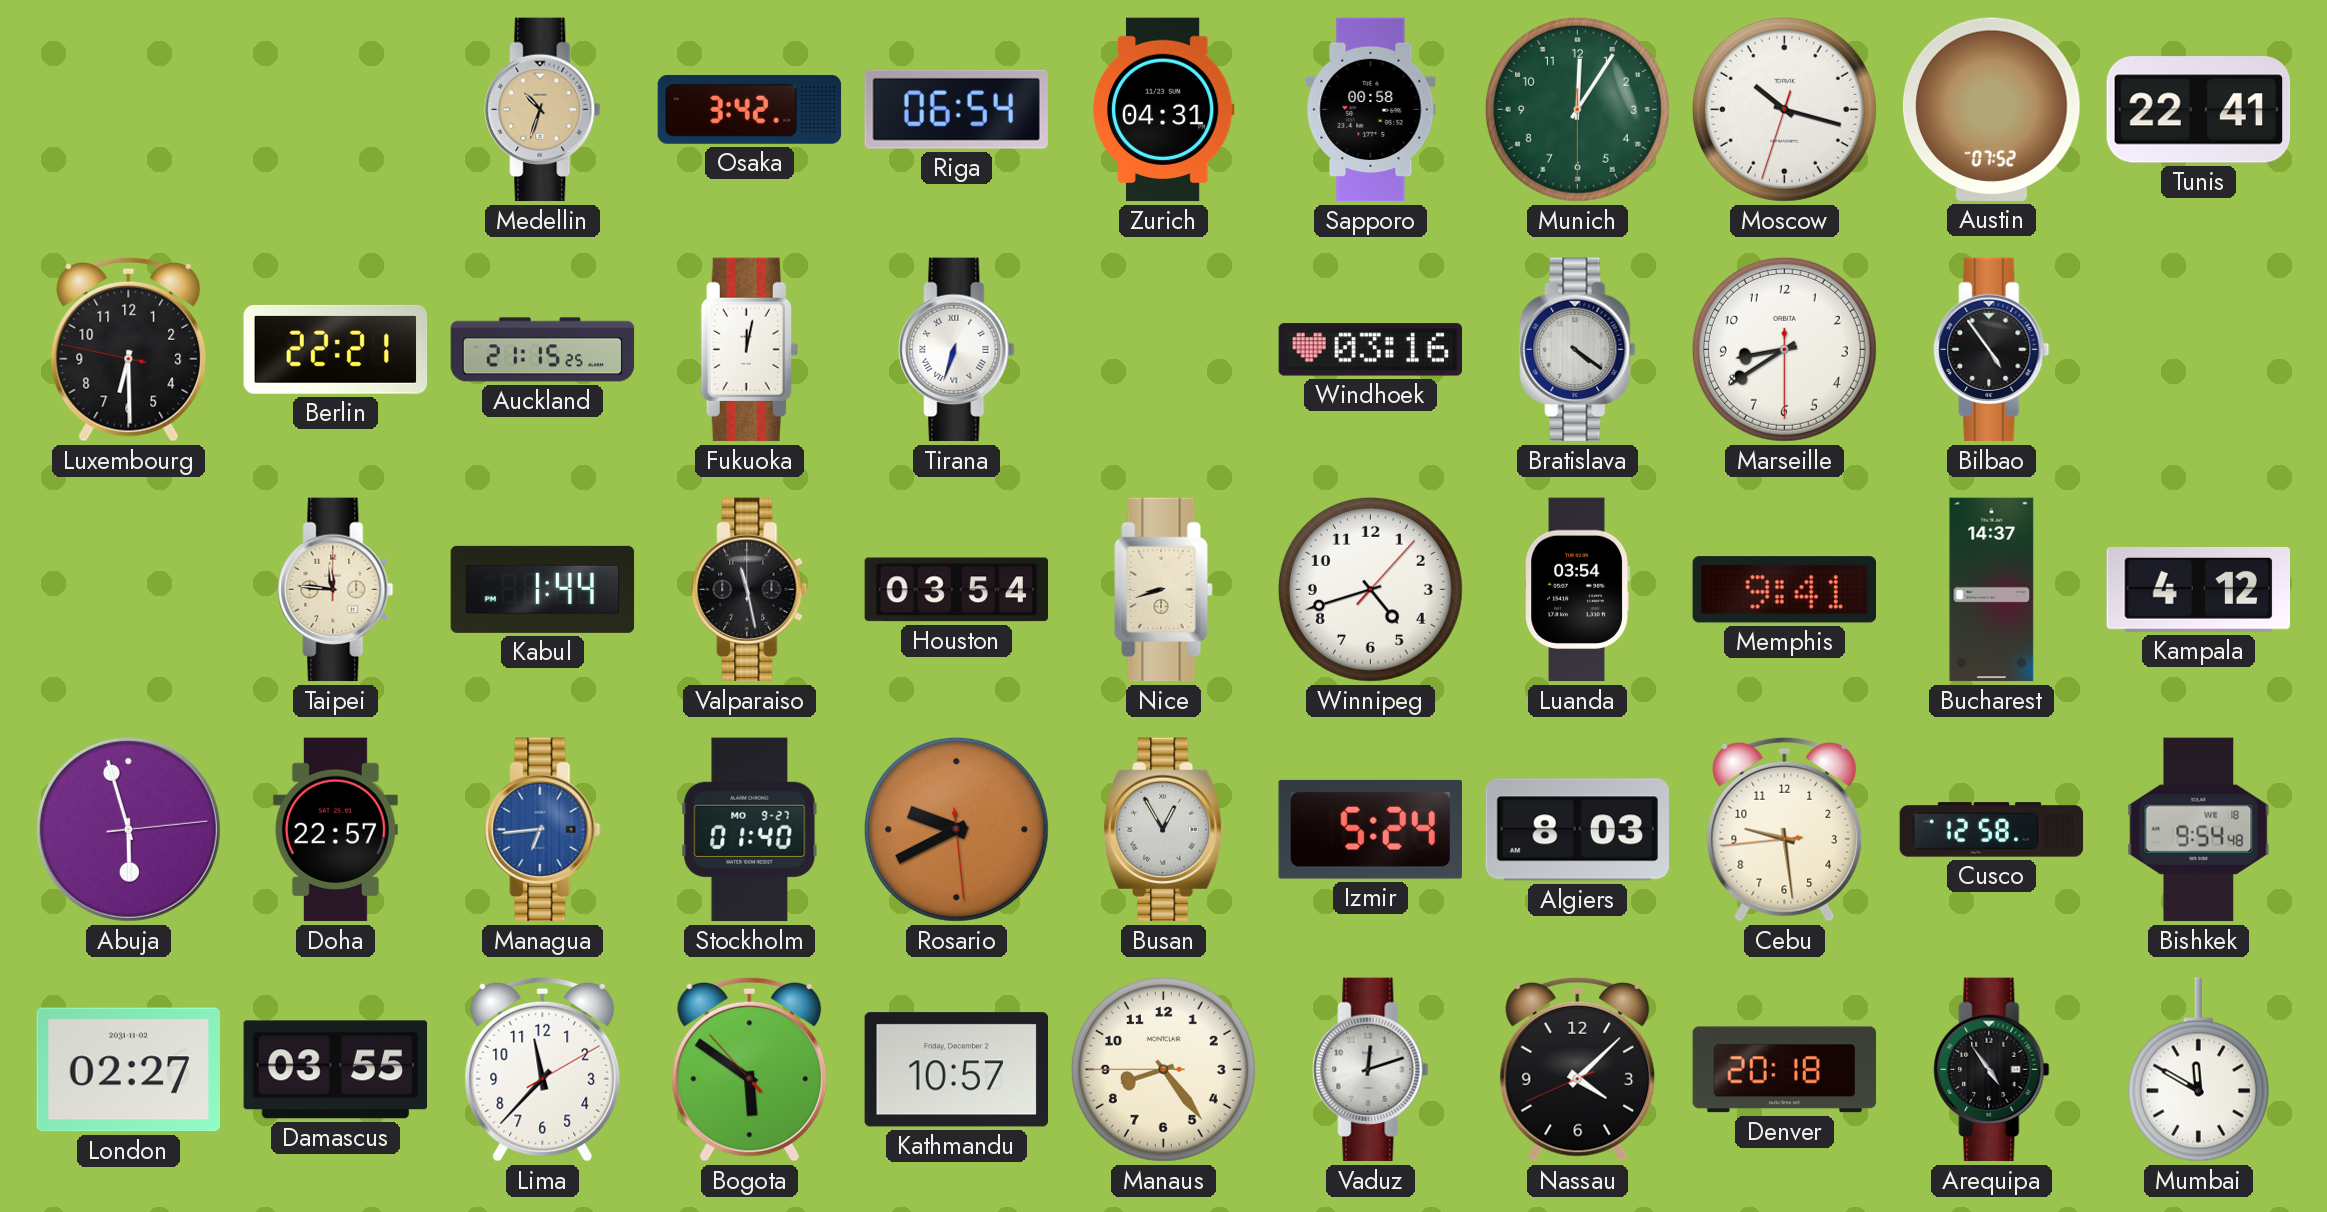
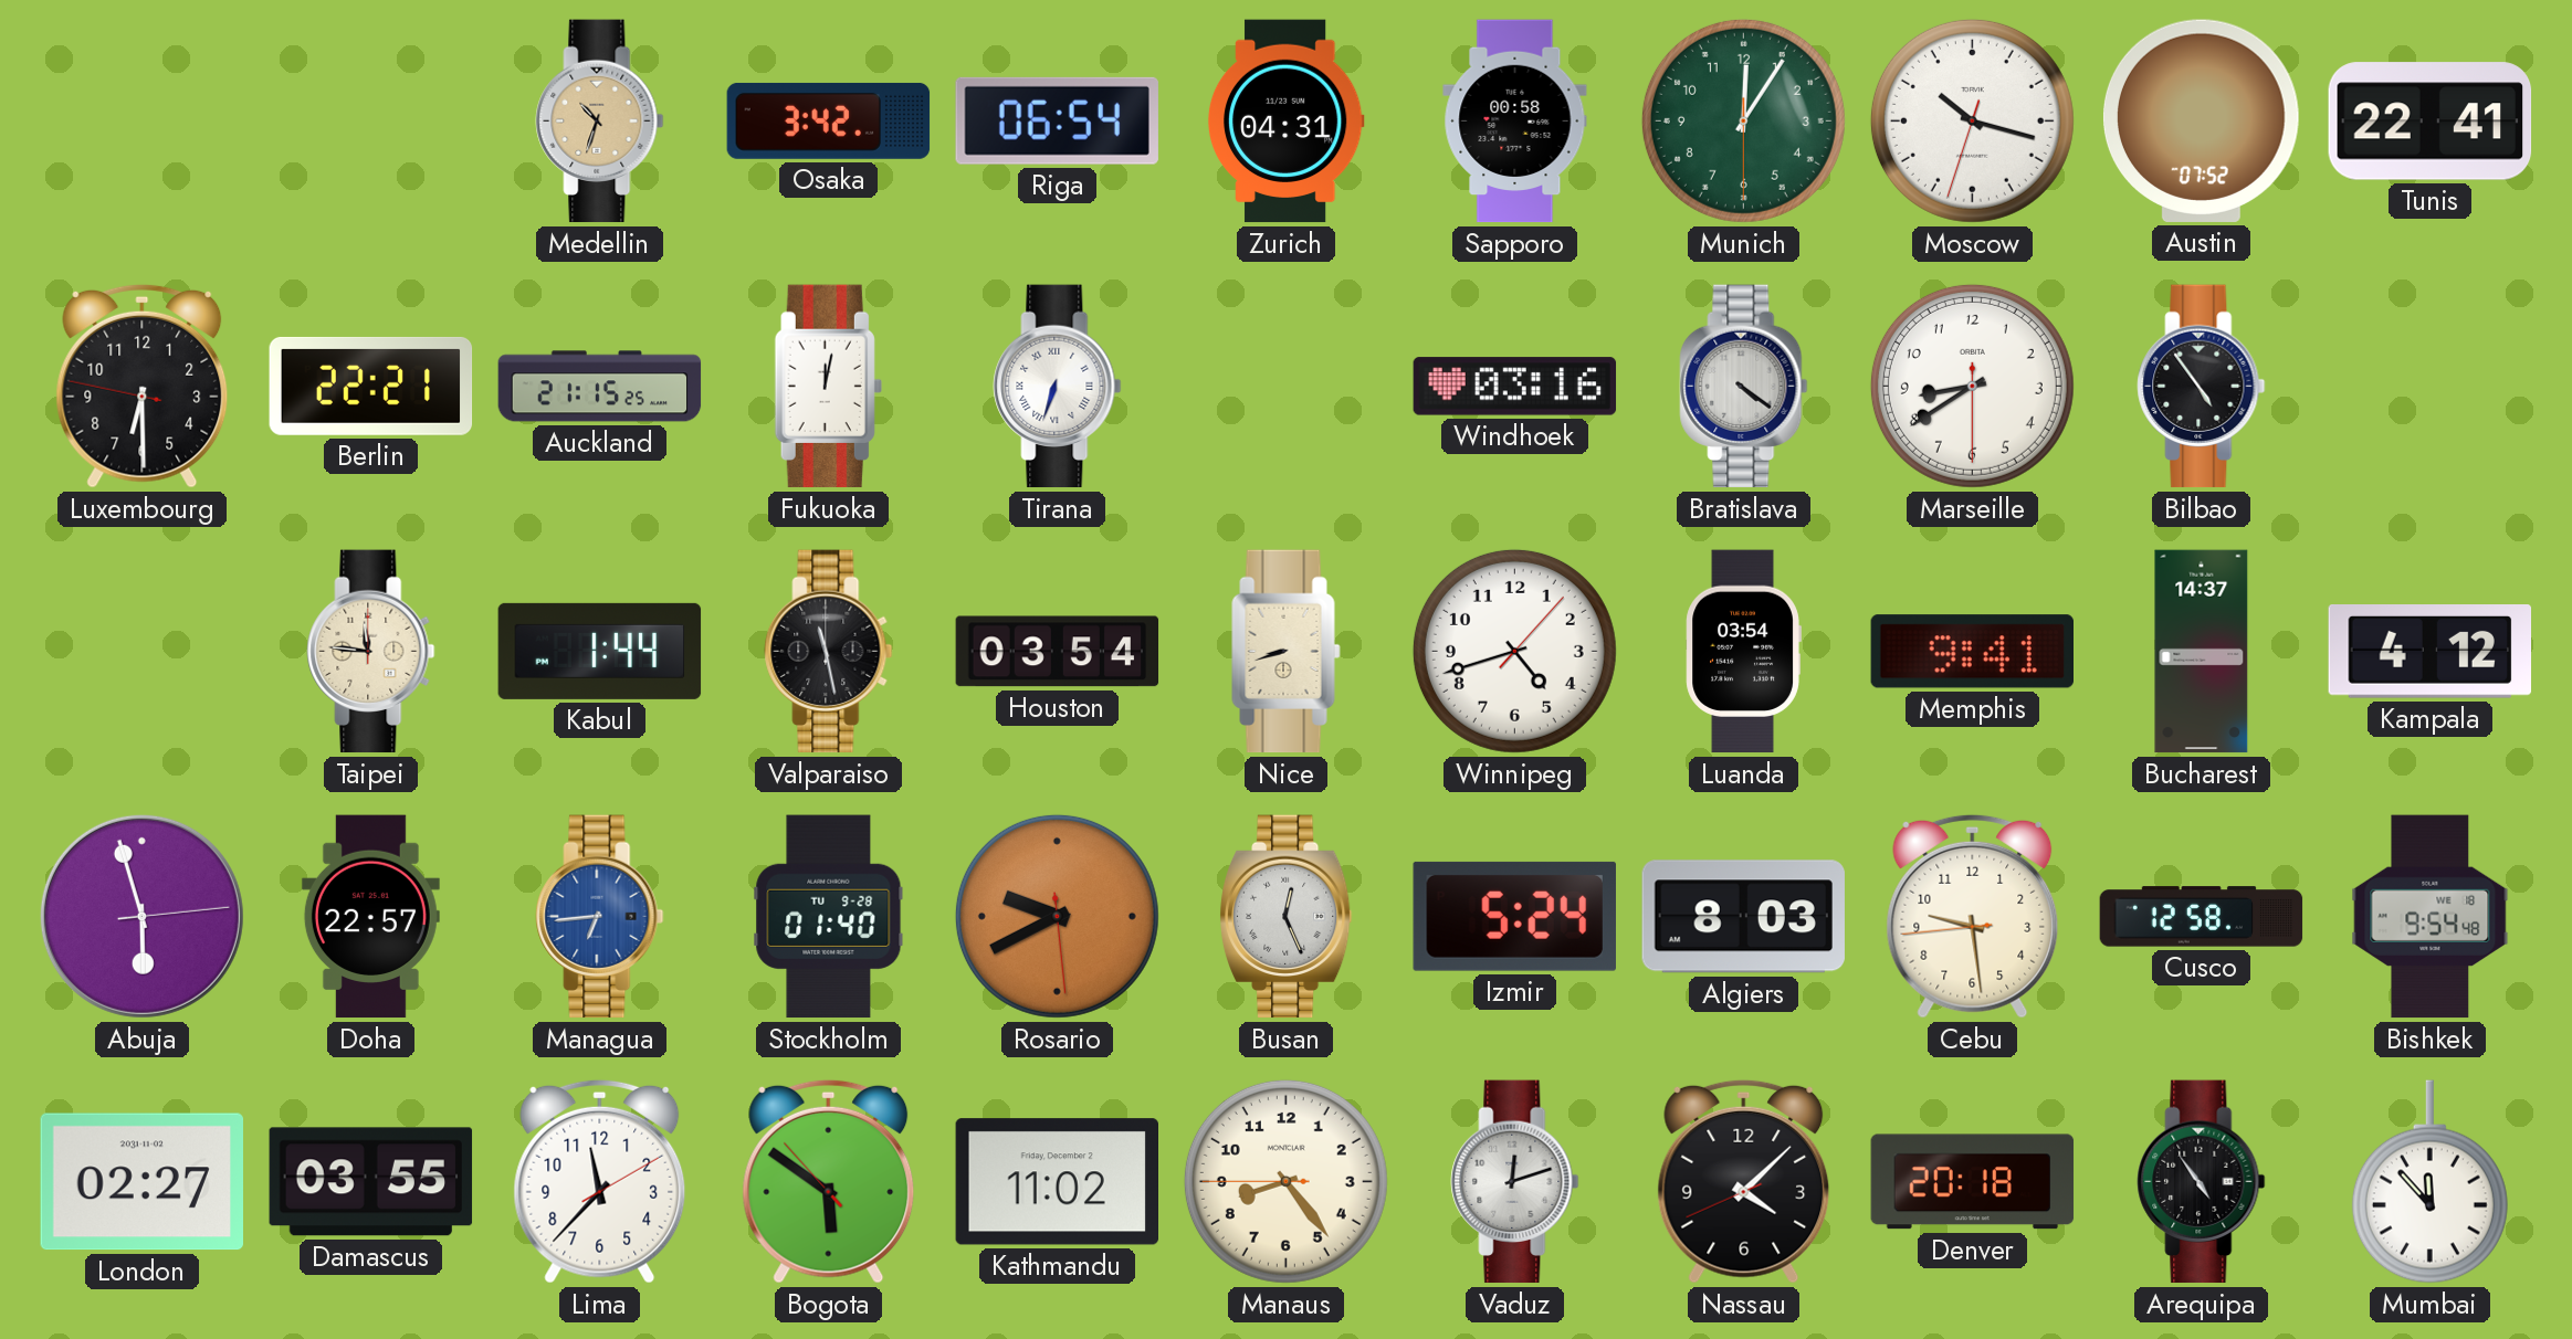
Stockholm date: MO 9-27 -> TU 9-28 (829, 917)
Busan: 12:55 -> 12:26 (1285, 917)
Kathmandu: 10:57 -> 11:02 (1057, 1182)
Mumbai: 11:50 -> 11:53 (2429, 1182)
